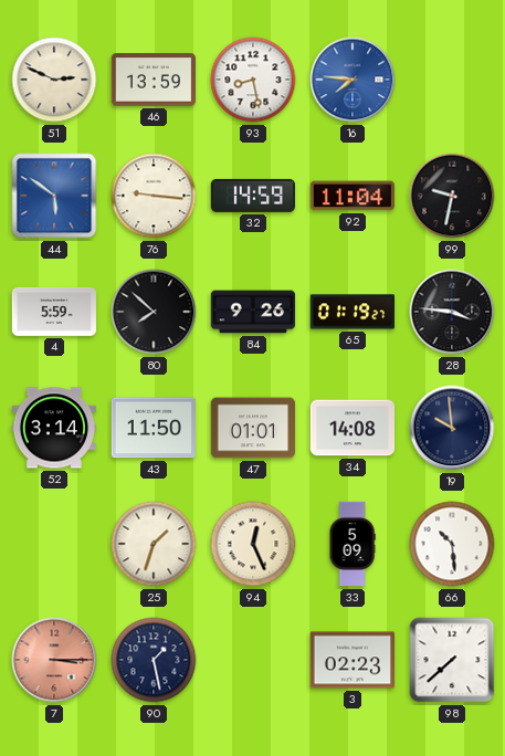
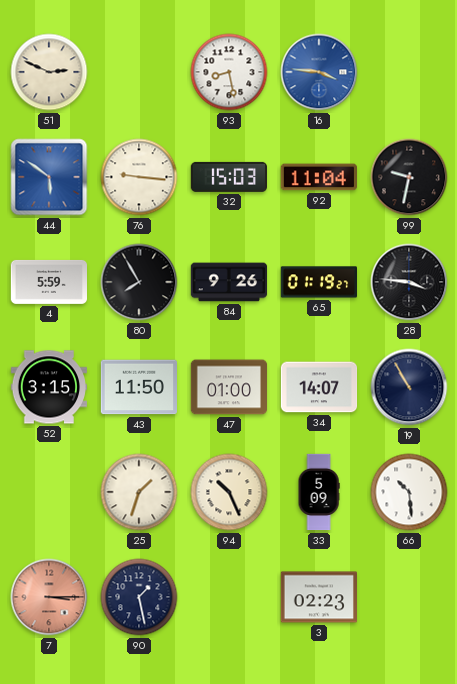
46: 13:59 -> none (152, 80)
16: 7:46 -> 3:46 (319, 72)
32: 14:59 -> 15:03 (228, 177)
80: 7:52 -> 7:55 (139, 282)
52: 3:14 -> 3:15 (48, 387)
47: 01:01 -> 01:00 (229, 387)
34: 14:08 -> 14:07 (319, 387)
19: 9:59 -> 10:55 (409, 387)
94: 12:26 -> 10:26 (229, 492)
98: 7:38 -> none (452, 660)
